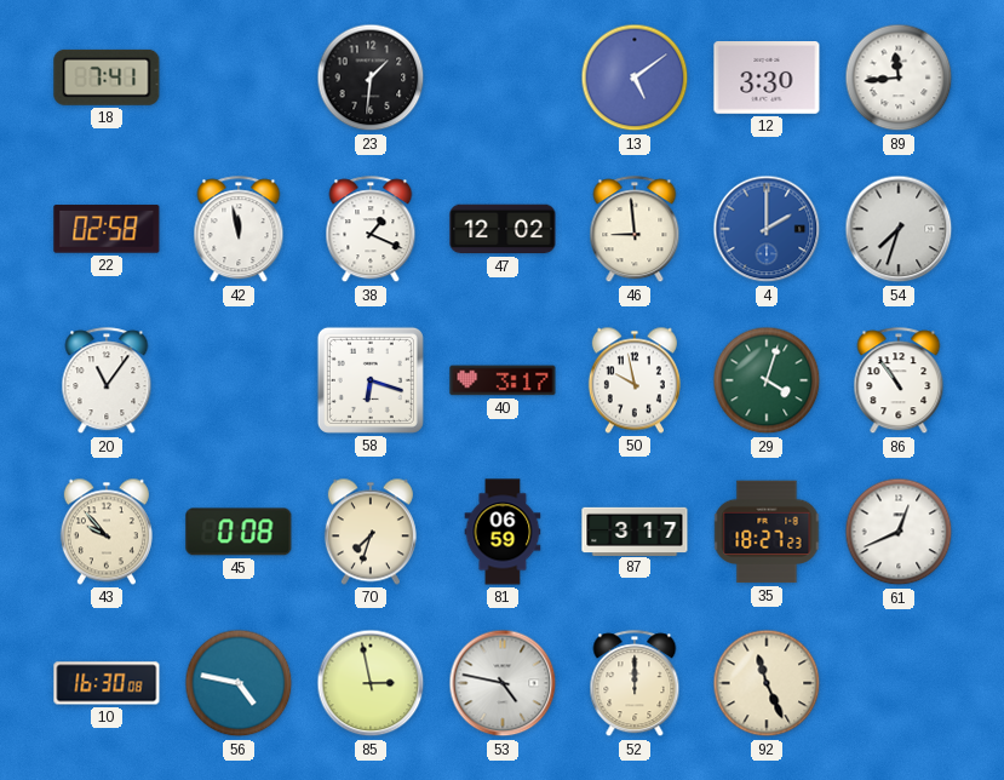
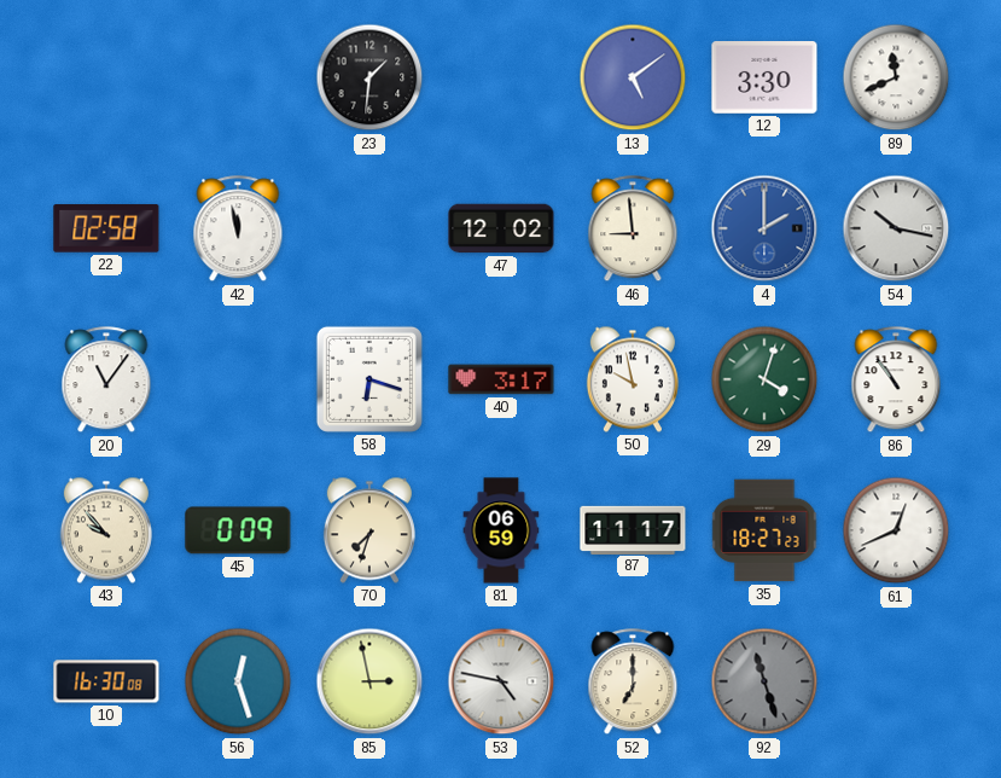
18: 7:41 -> none (107, 78)
89: 11:44 -> 11:41 (896, 77)
38: 1:19 -> none (371, 230)
54: 7:33 -> 10:17 (896, 228)
45: 0:08 -> 0:09 (238, 530)
87: 3:17 -> 11:17 (633, 529)
56: 4:47 -> 12:27 (238, 681)
52: 12:00 -> 7:00 (633, 683)
92: 11:26 -> 11:27 (764, 681)
92 dial: cream -> grey (764, 681)
